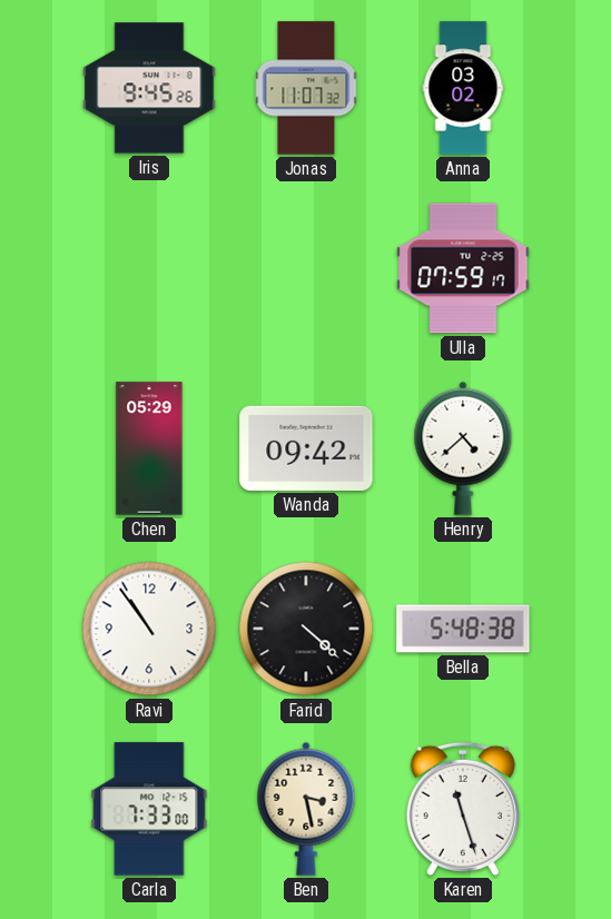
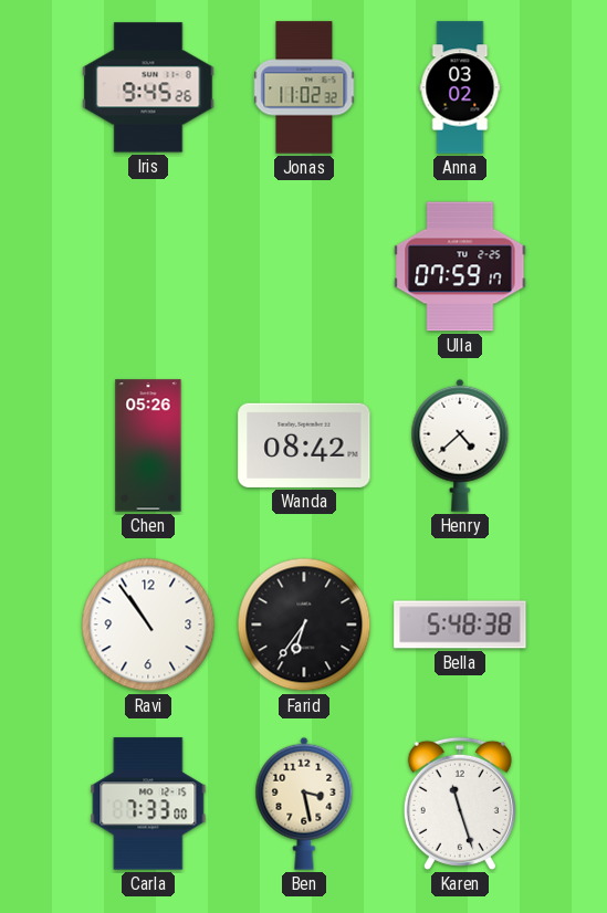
Jonas: 11:07 -> 11:02 (304, 87)
Chen: 05:29 -> 05:26 (148, 445)
Wanda: 09:42 -> 08:42 (304, 445)
Farid: 4:22 -> 6:36 (304, 625)
